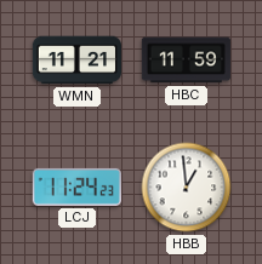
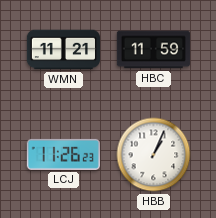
LCJ: 11:24 -> 11:26 (63, 154)
HBB: 12:59 -> 1:04 (154, 155)
